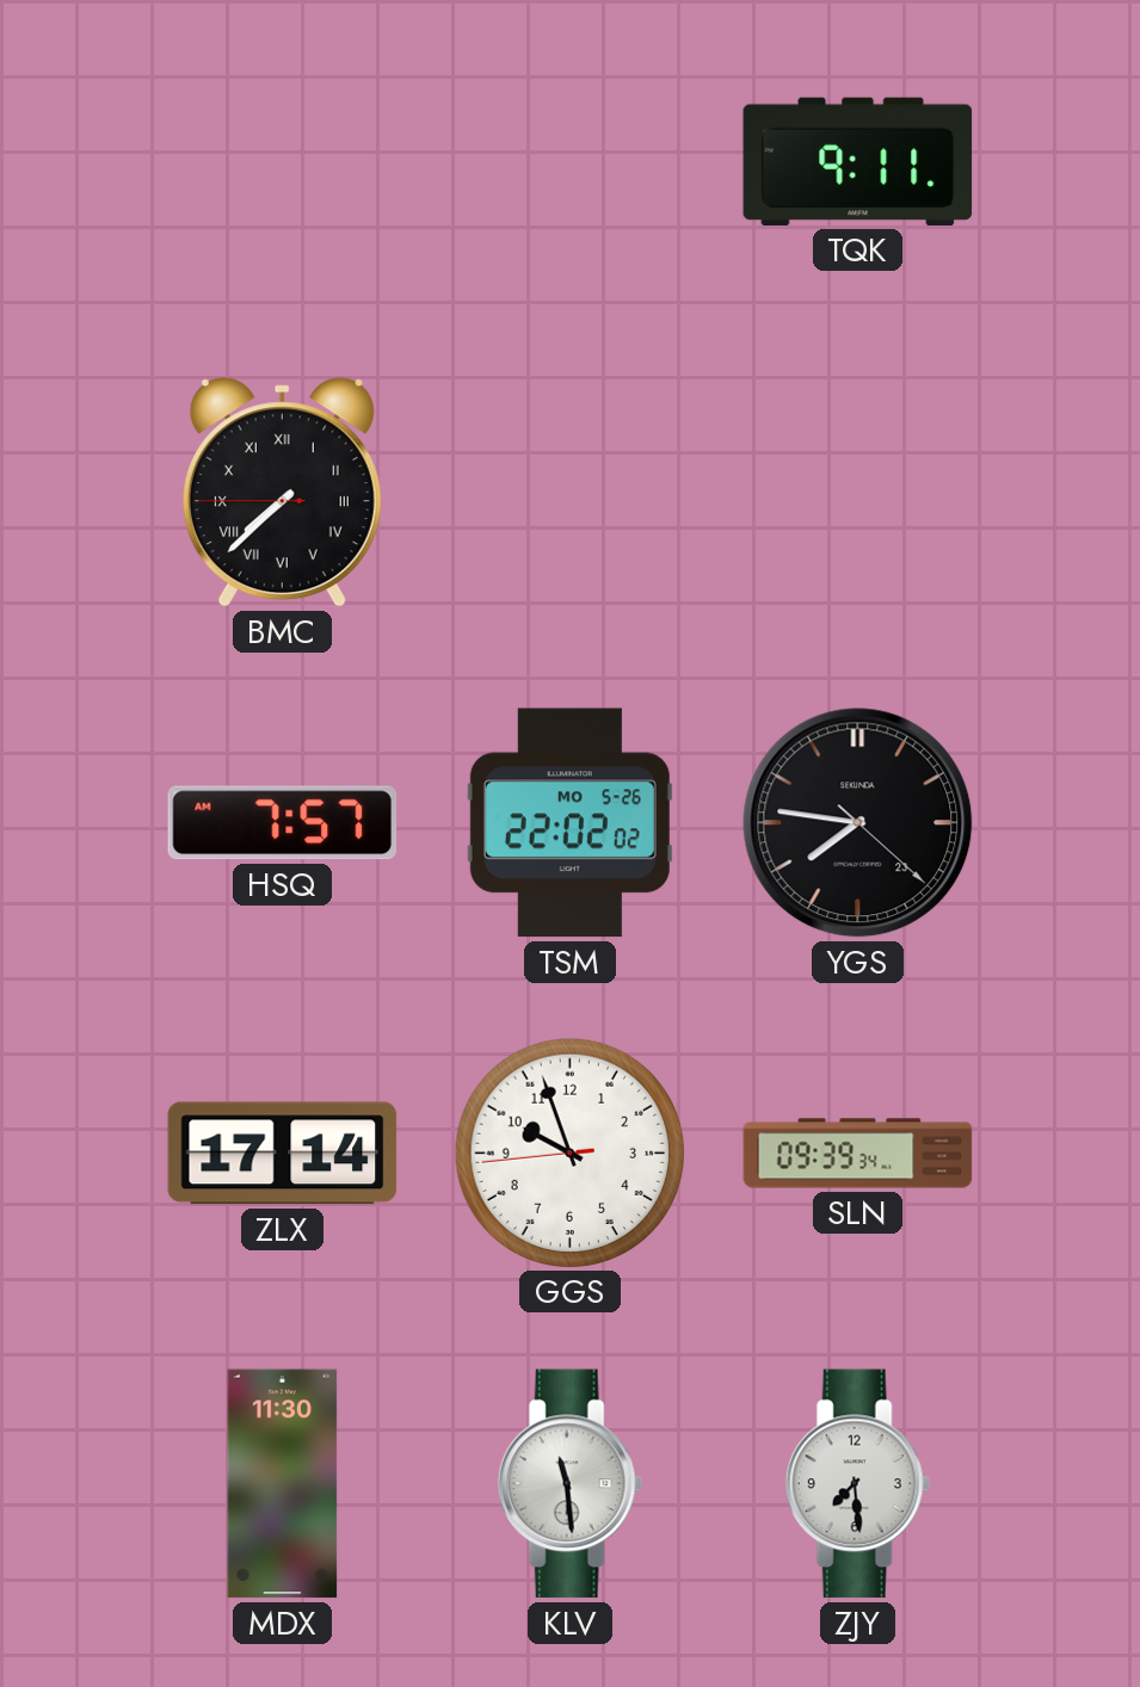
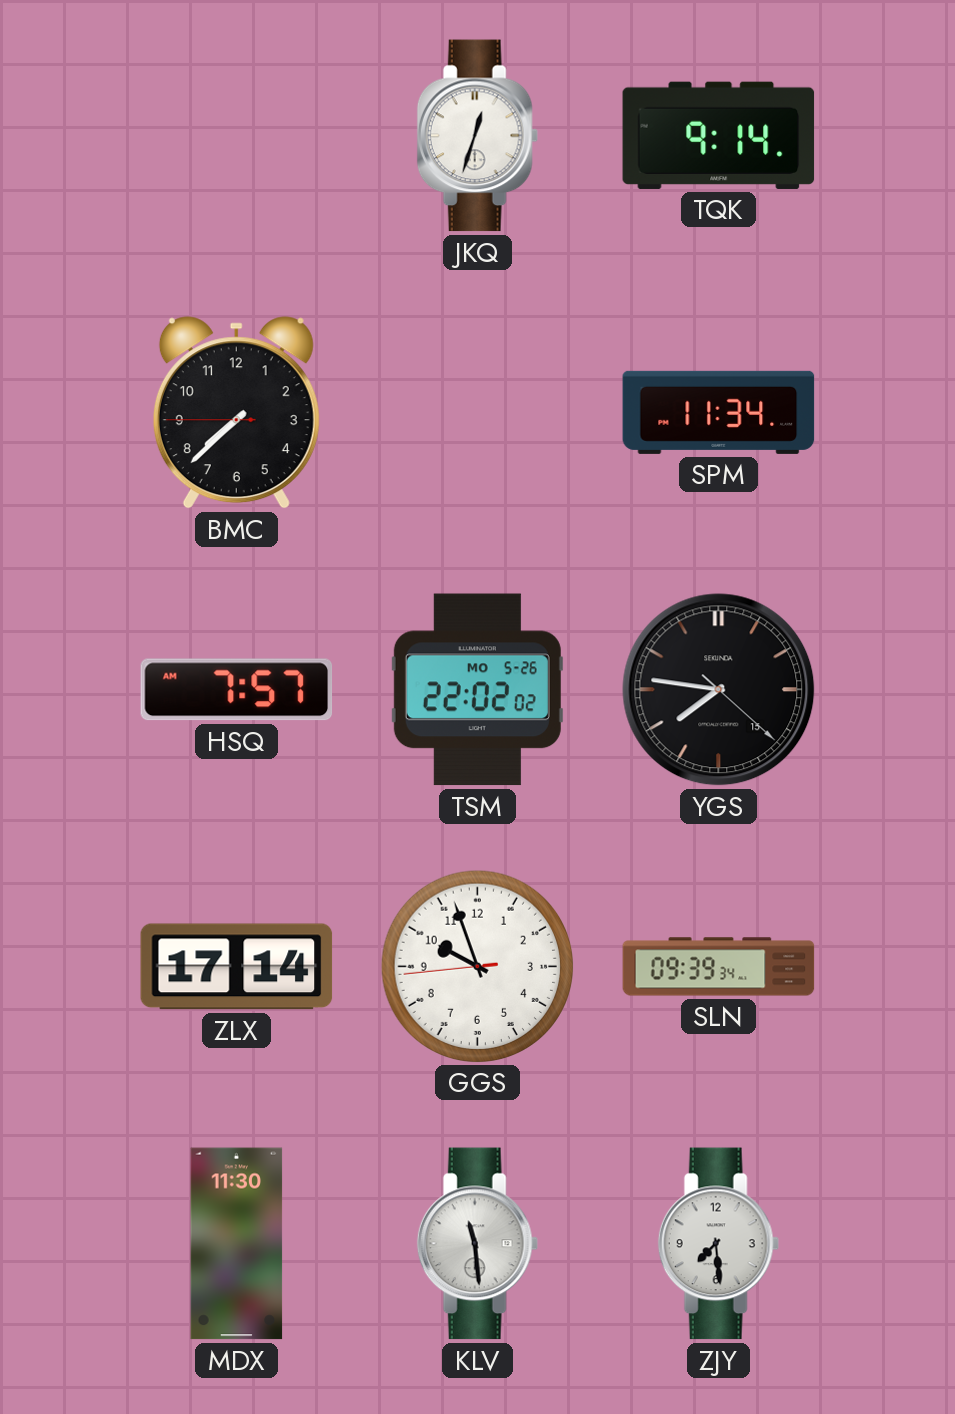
JKQ: none -> 12:33 (477, 136)
TQK: 9:11 -> 9:14 (719, 135)
BMC numerals: Roman -> Arabic (236, 413)
SPM: none -> 11:34 (719, 412)
YGS date: 23 -> 15 (719, 690)
